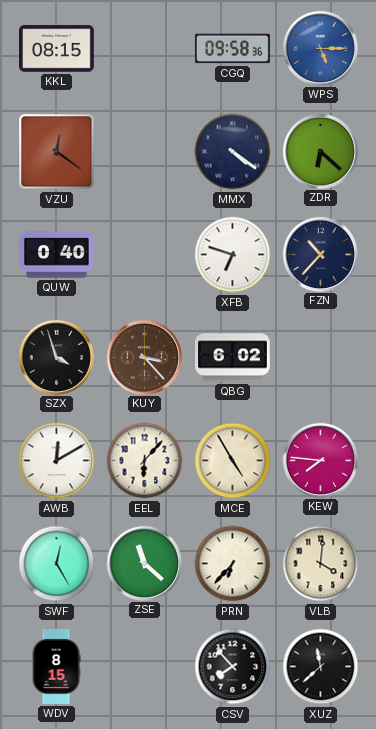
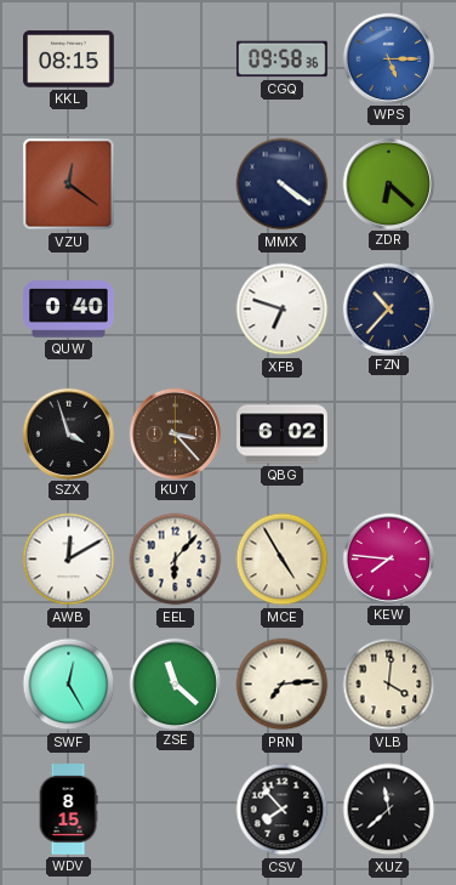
PRN: 6:37 -> 7:14 (283, 685)
